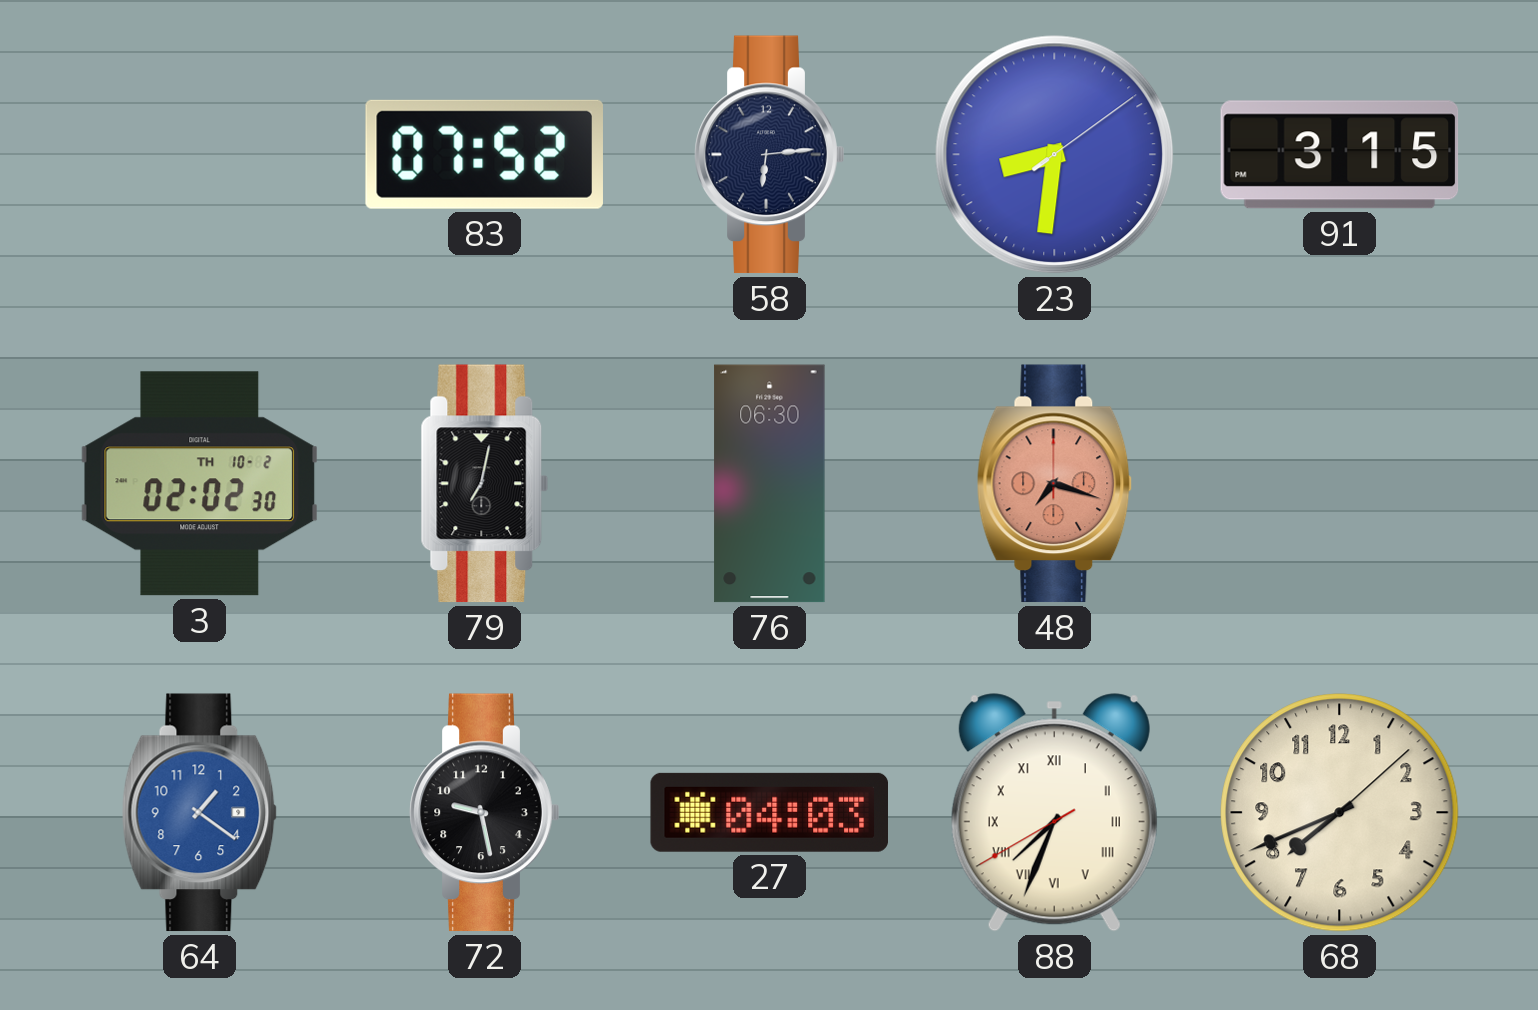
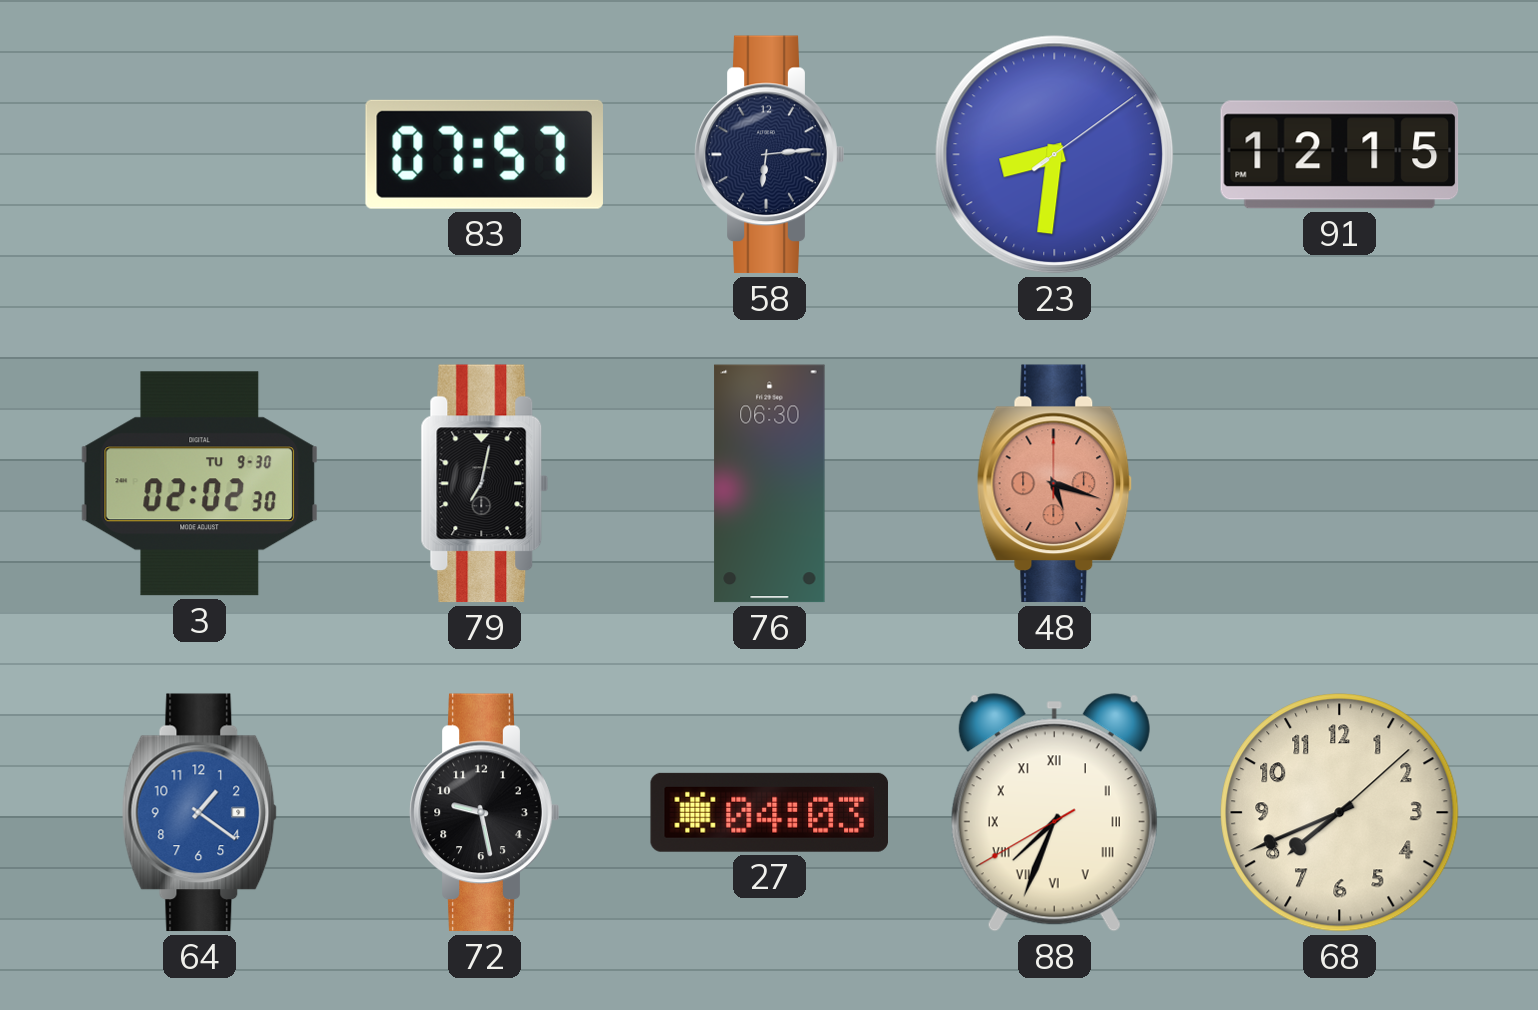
83: 07:52 -> 07:57 (484, 154)
91: 3:15 -> 12:15 (1340, 155)
3 date: TH 10-2 -> TU 9-30 (199, 484)
48: 7:18 -> 5:18 (1055, 484)
